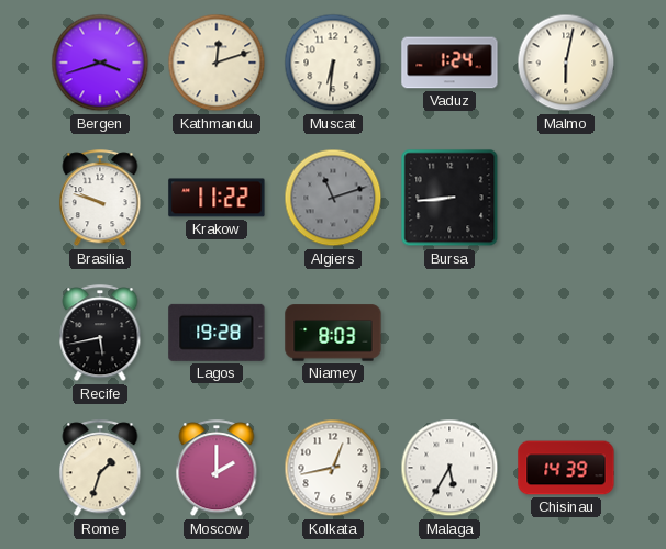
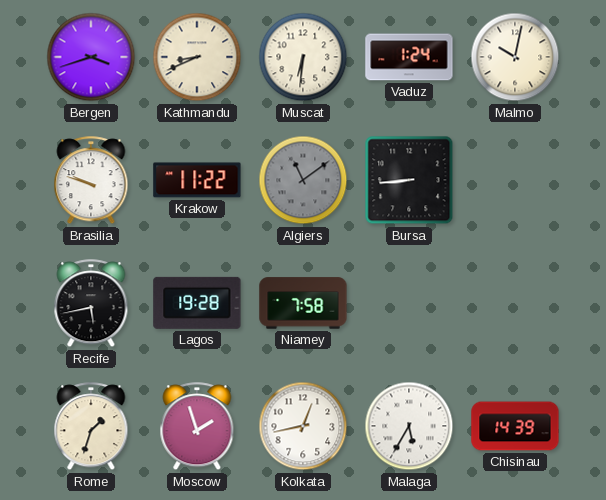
Kathmandu: 12:12 -> 8:41 (197, 57)
Malmo: 6:02 -> 10:02 (515, 57)
Algiers: 11:12 -> 11:09 (303, 180)
Niamey: 8:03 -> 7:58 (303, 303)
Moscow: 2:00 -> 1:57 (197, 427)
